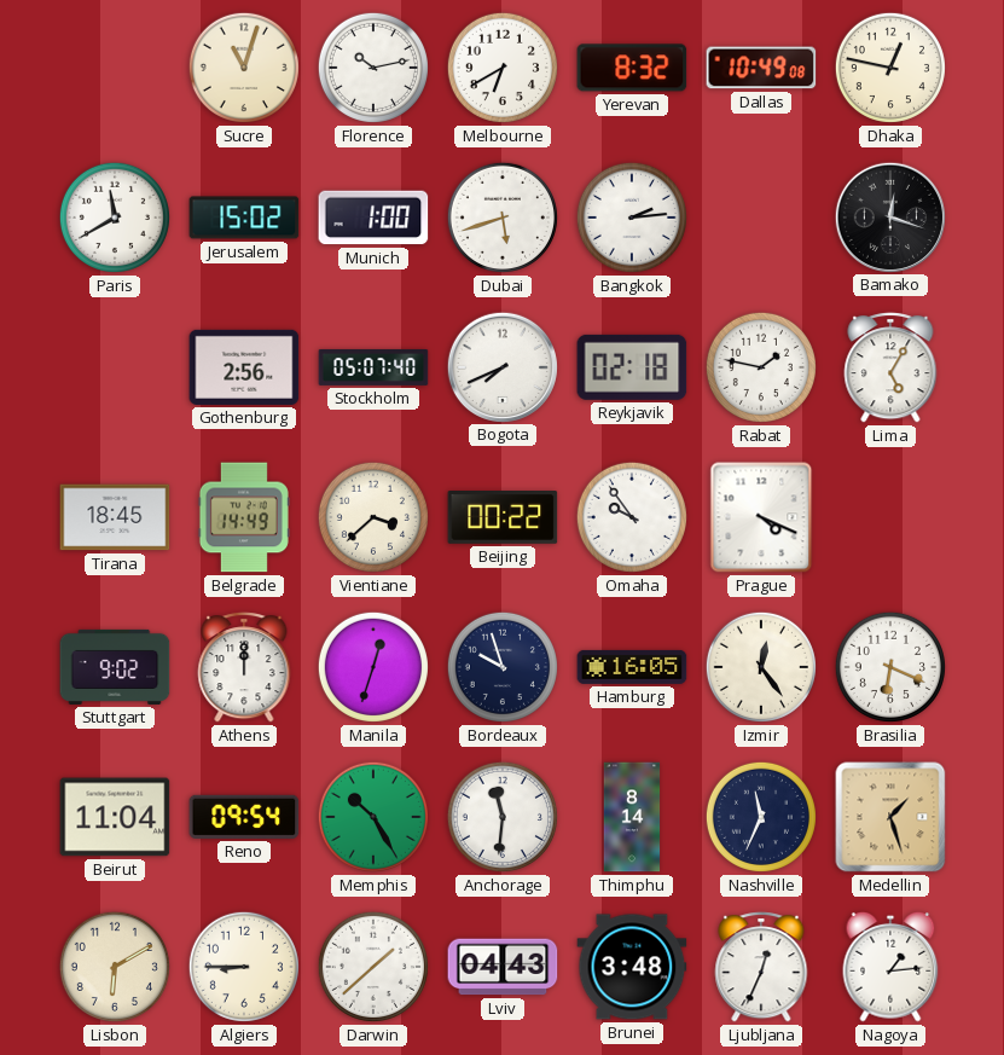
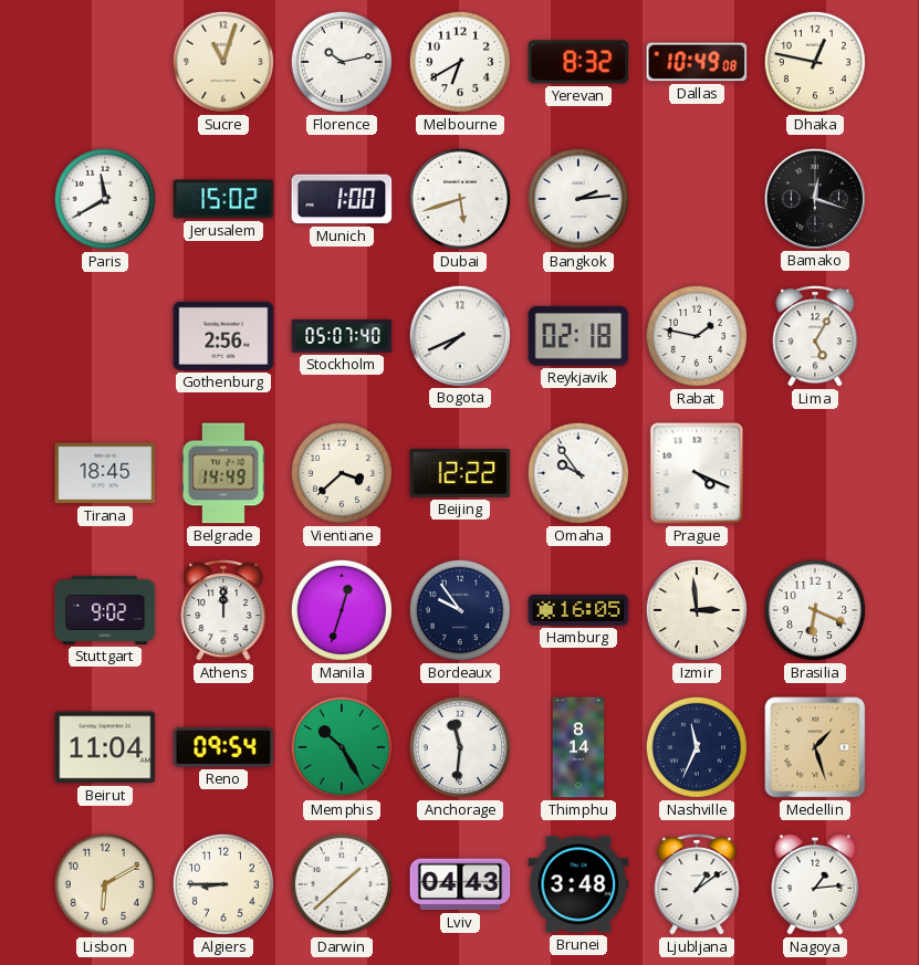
Beijing: 00:22 -> 12:22 (460, 474)
Bordeaux: 9:57 -> 9:54 (460, 610)
Izmir: 12:24 -> 2:59 (697, 610)
Ljubljana: 12:34 -> 1:09 (697, 884)
